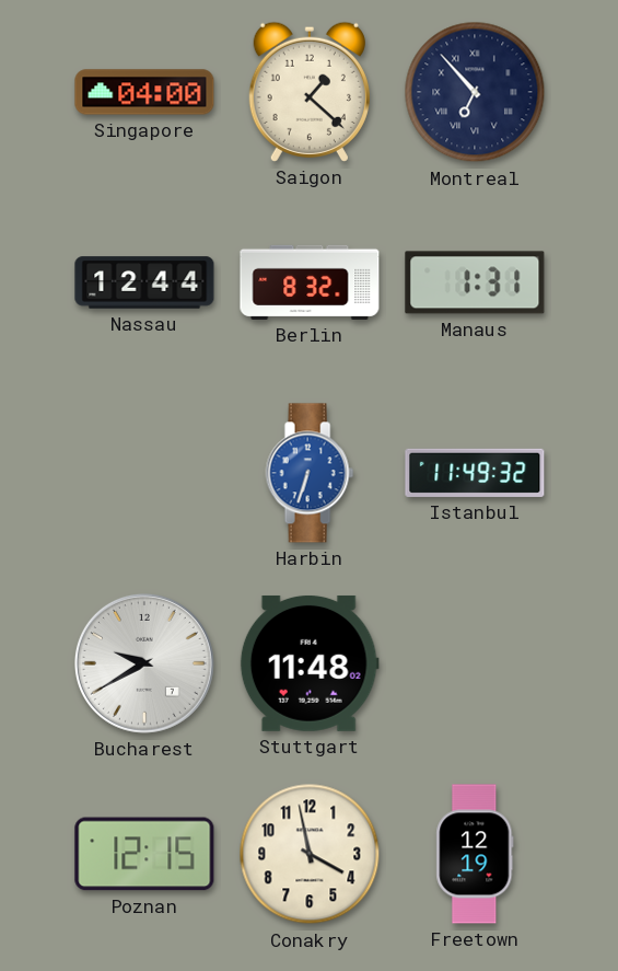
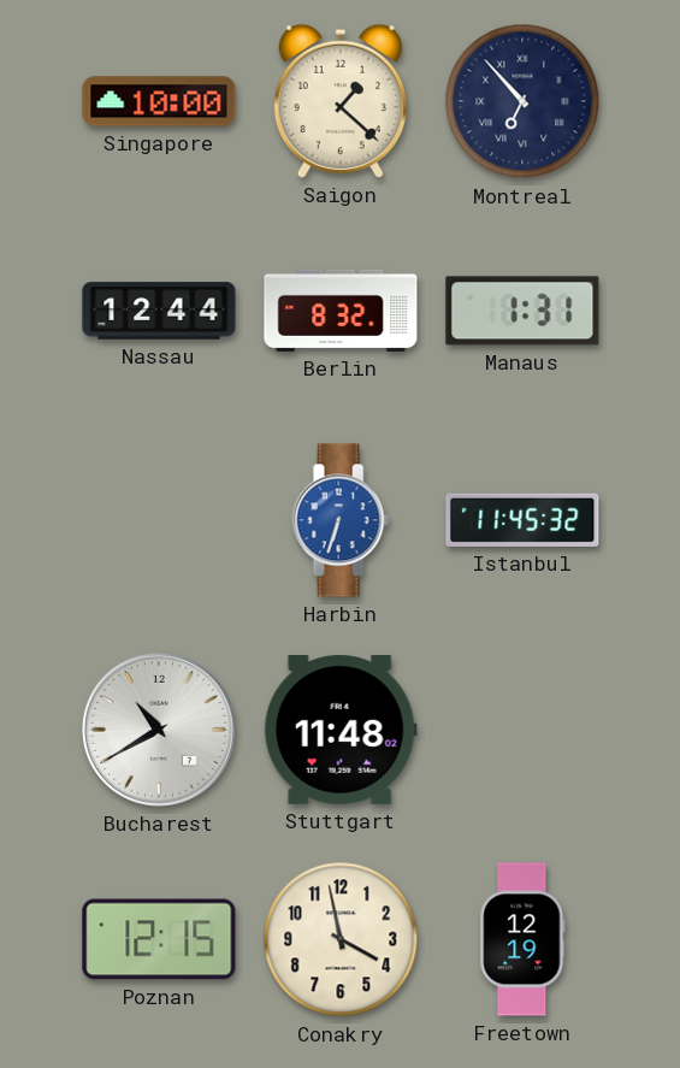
Singapore: 04:00 -> 10:00 (159, 101)
Istanbul: 11:49 -> 11:45 (522, 520)
Bucharest: 9:40 -> 10:40 (159, 730)
